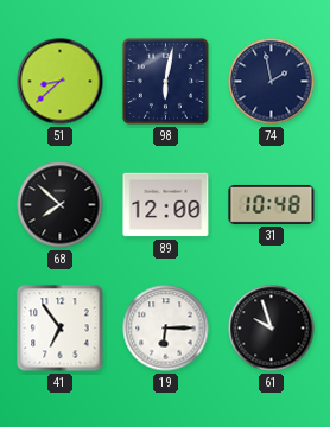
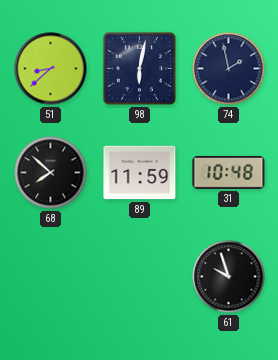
89: 12:00 -> 11:59 (140, 173)
41: 6:54 -> none (61, 329)
19: 6:15 -> none (166, 329)
